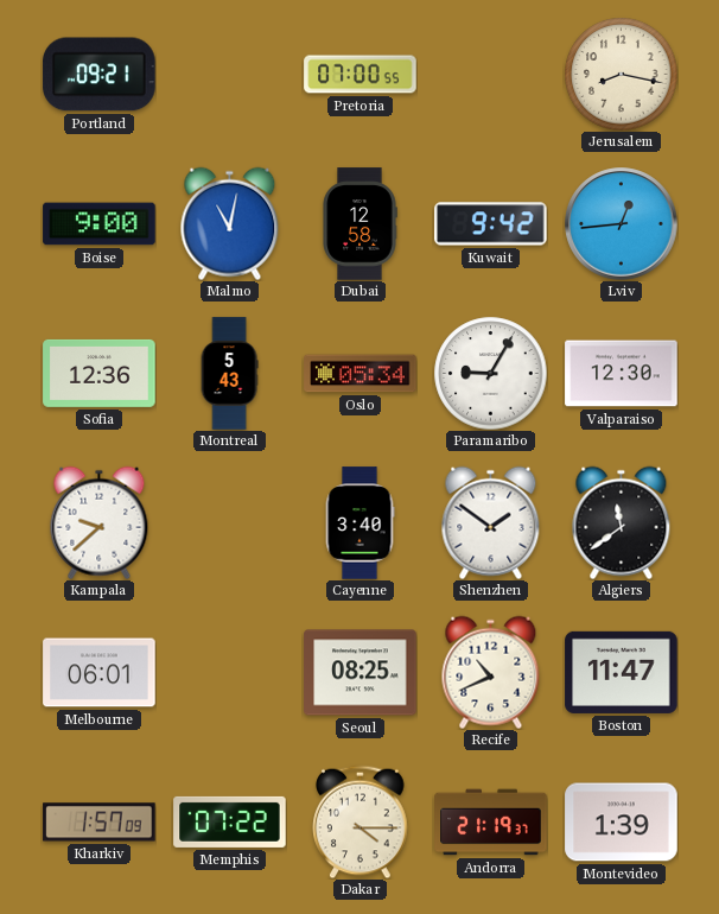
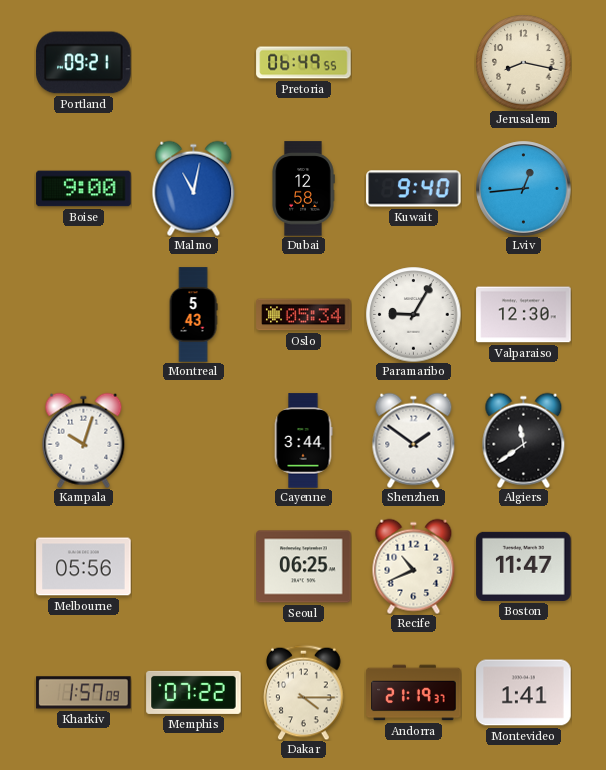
Pretoria: 07:00 -> 06:49 (304, 63)
Kuwait: 9:42 -> 9:40 (414, 189)
Sofia: 12:36 -> none (100, 373)
Kampala: 9:38 -> 10:03 (84, 440)
Cayenne: 3:40 -> 3:44 (303, 441)
Melbourne: 06:01 -> 05:56 (84, 567)
Seoul: 08:25 -> 06:25 (304, 567)
Montevideo: 1:39 -> 1:41 (524, 693)
